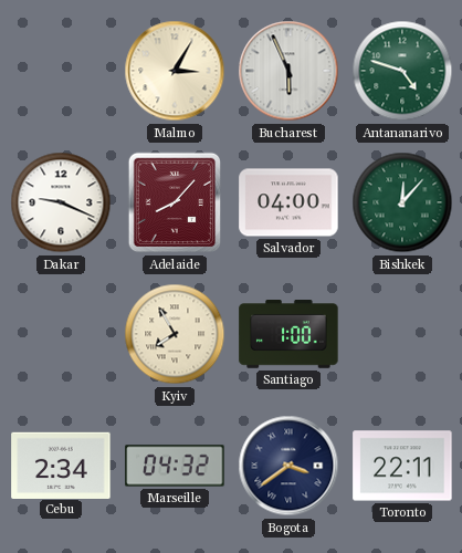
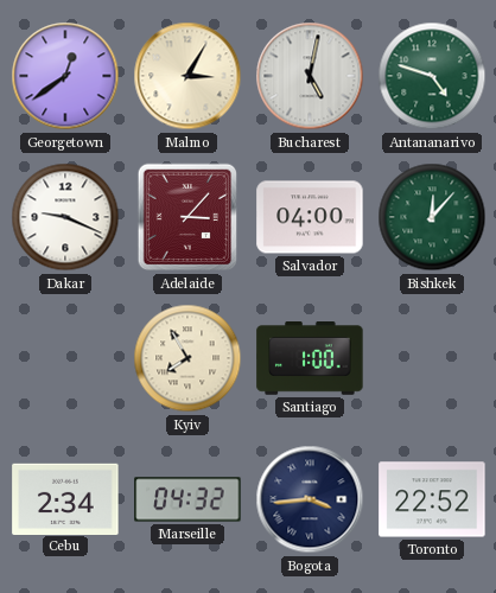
Georgetown: none -> 12:39 (65, 76)
Bucharest: 5:56 -> 5:02 (310, 76)
Adelaide: 8:07 -> 3:07 (187, 217)
Bogota: 3:39 -> 3:44 (310, 499)
Toronto: 22:11 -> 22:52 (432, 499)
